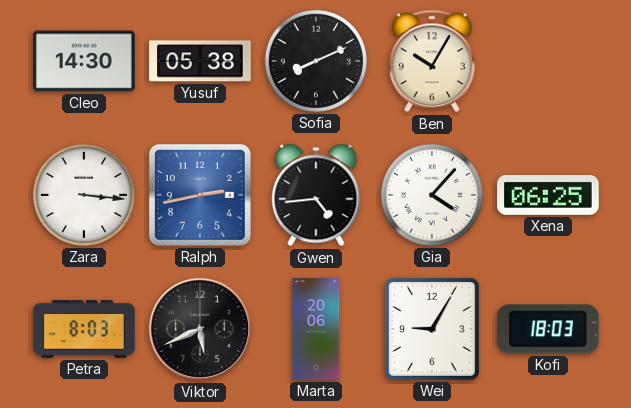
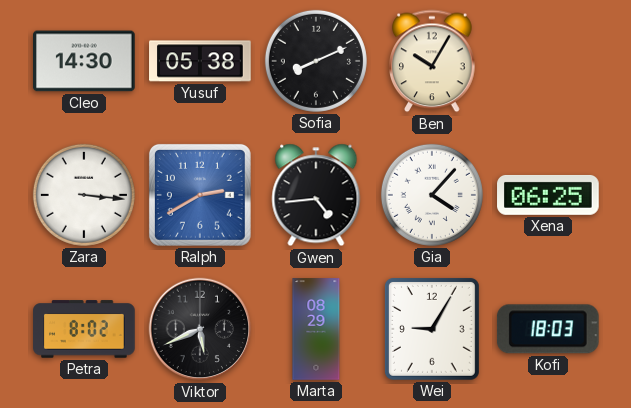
Ralph: 2:43 -> 2:40 (200, 195)
Petra: 8:03 -> 8:02 (84, 329)
Marta: 20:06 -> 08:29 (316, 329)
